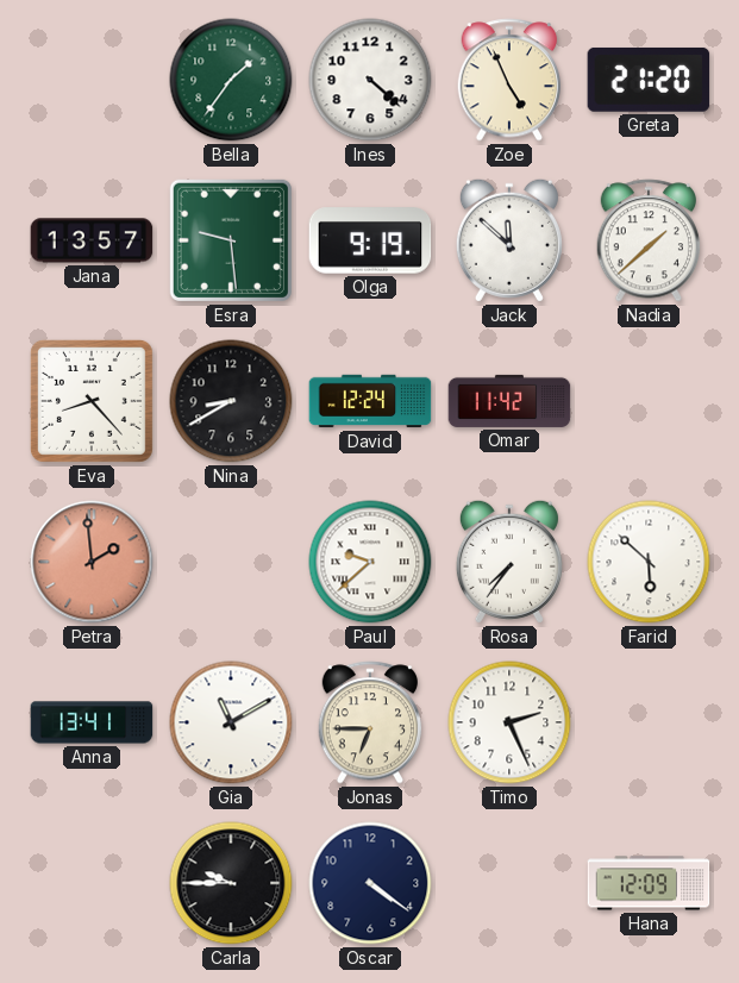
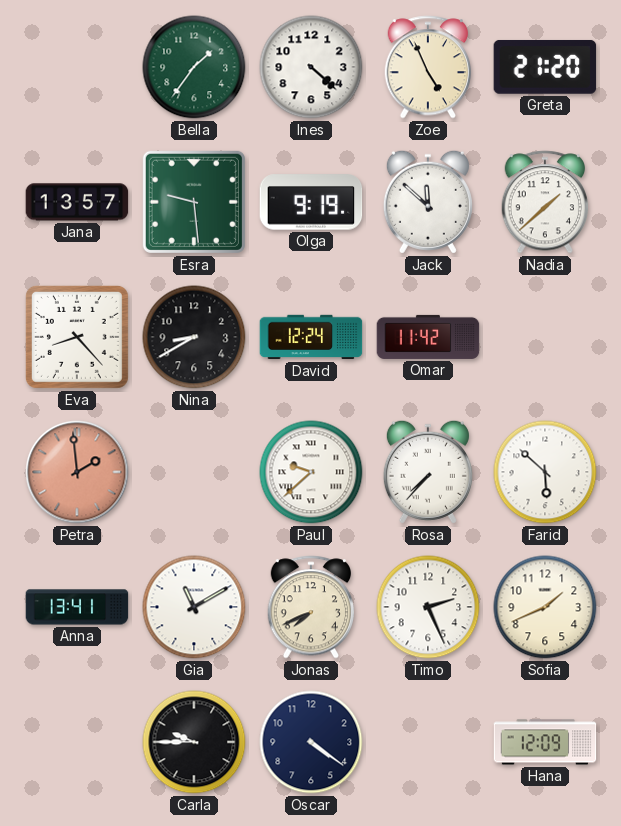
Rosa: 7:36 -> 7:37 (428, 472)
Jonas: 6:45 -> 7:41 (311, 607)
Sofia: none -> 1:41 (545, 607)
